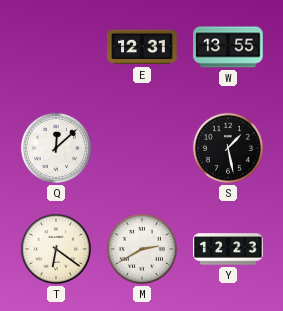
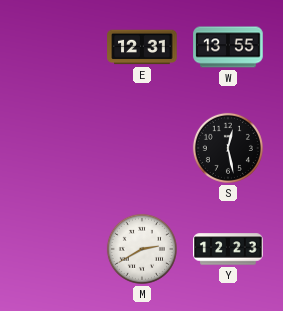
Q: 12:08 -> none (56, 148)
S: 1:28 -> 12:28 (228, 148)
T: 6:21 -> none (56, 249)
